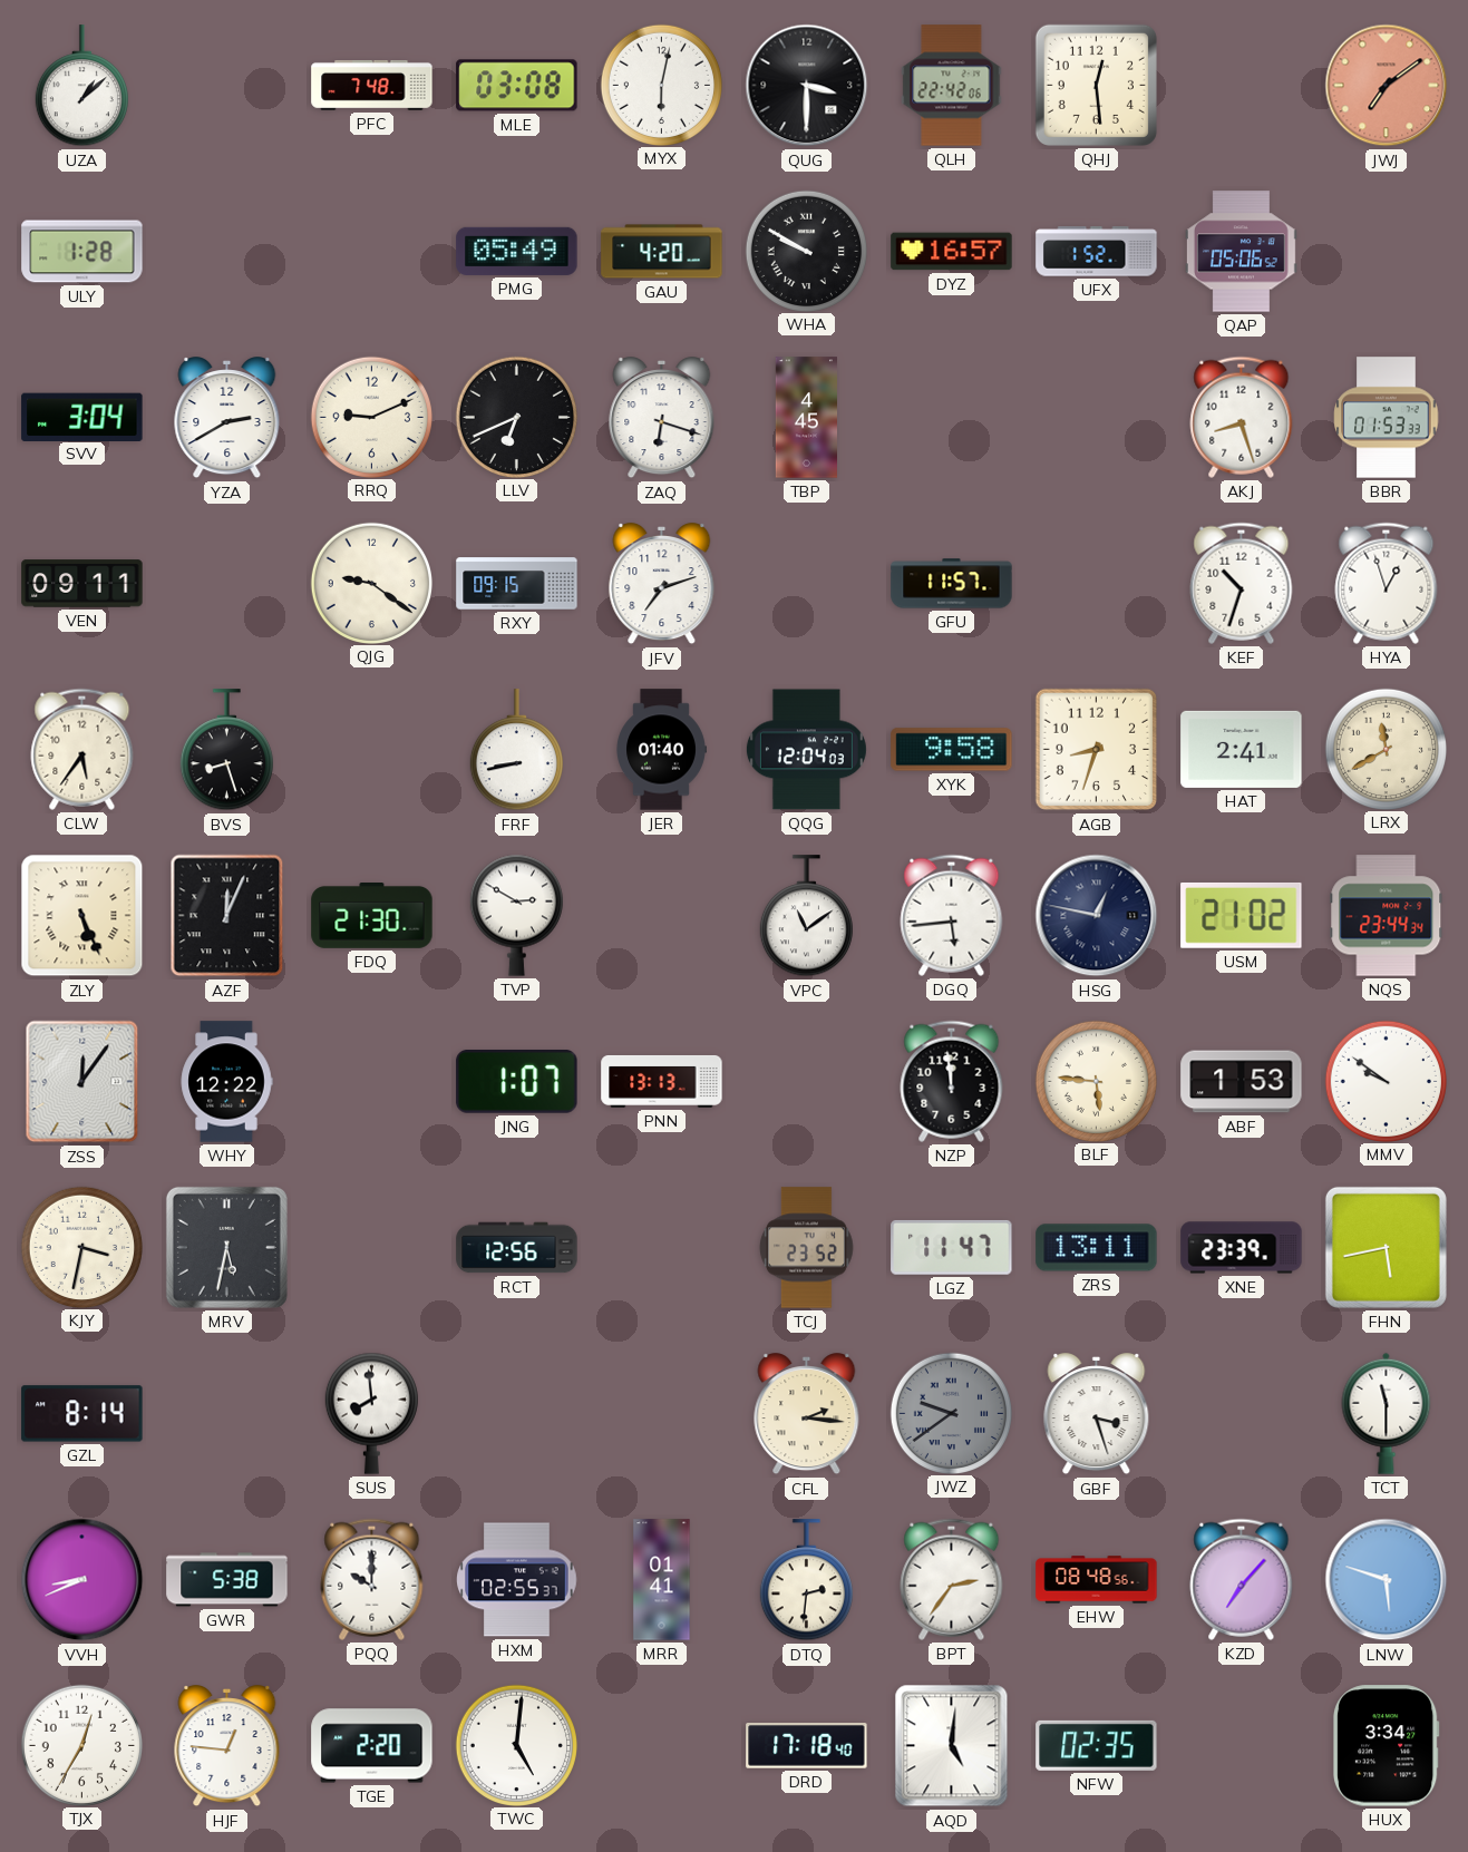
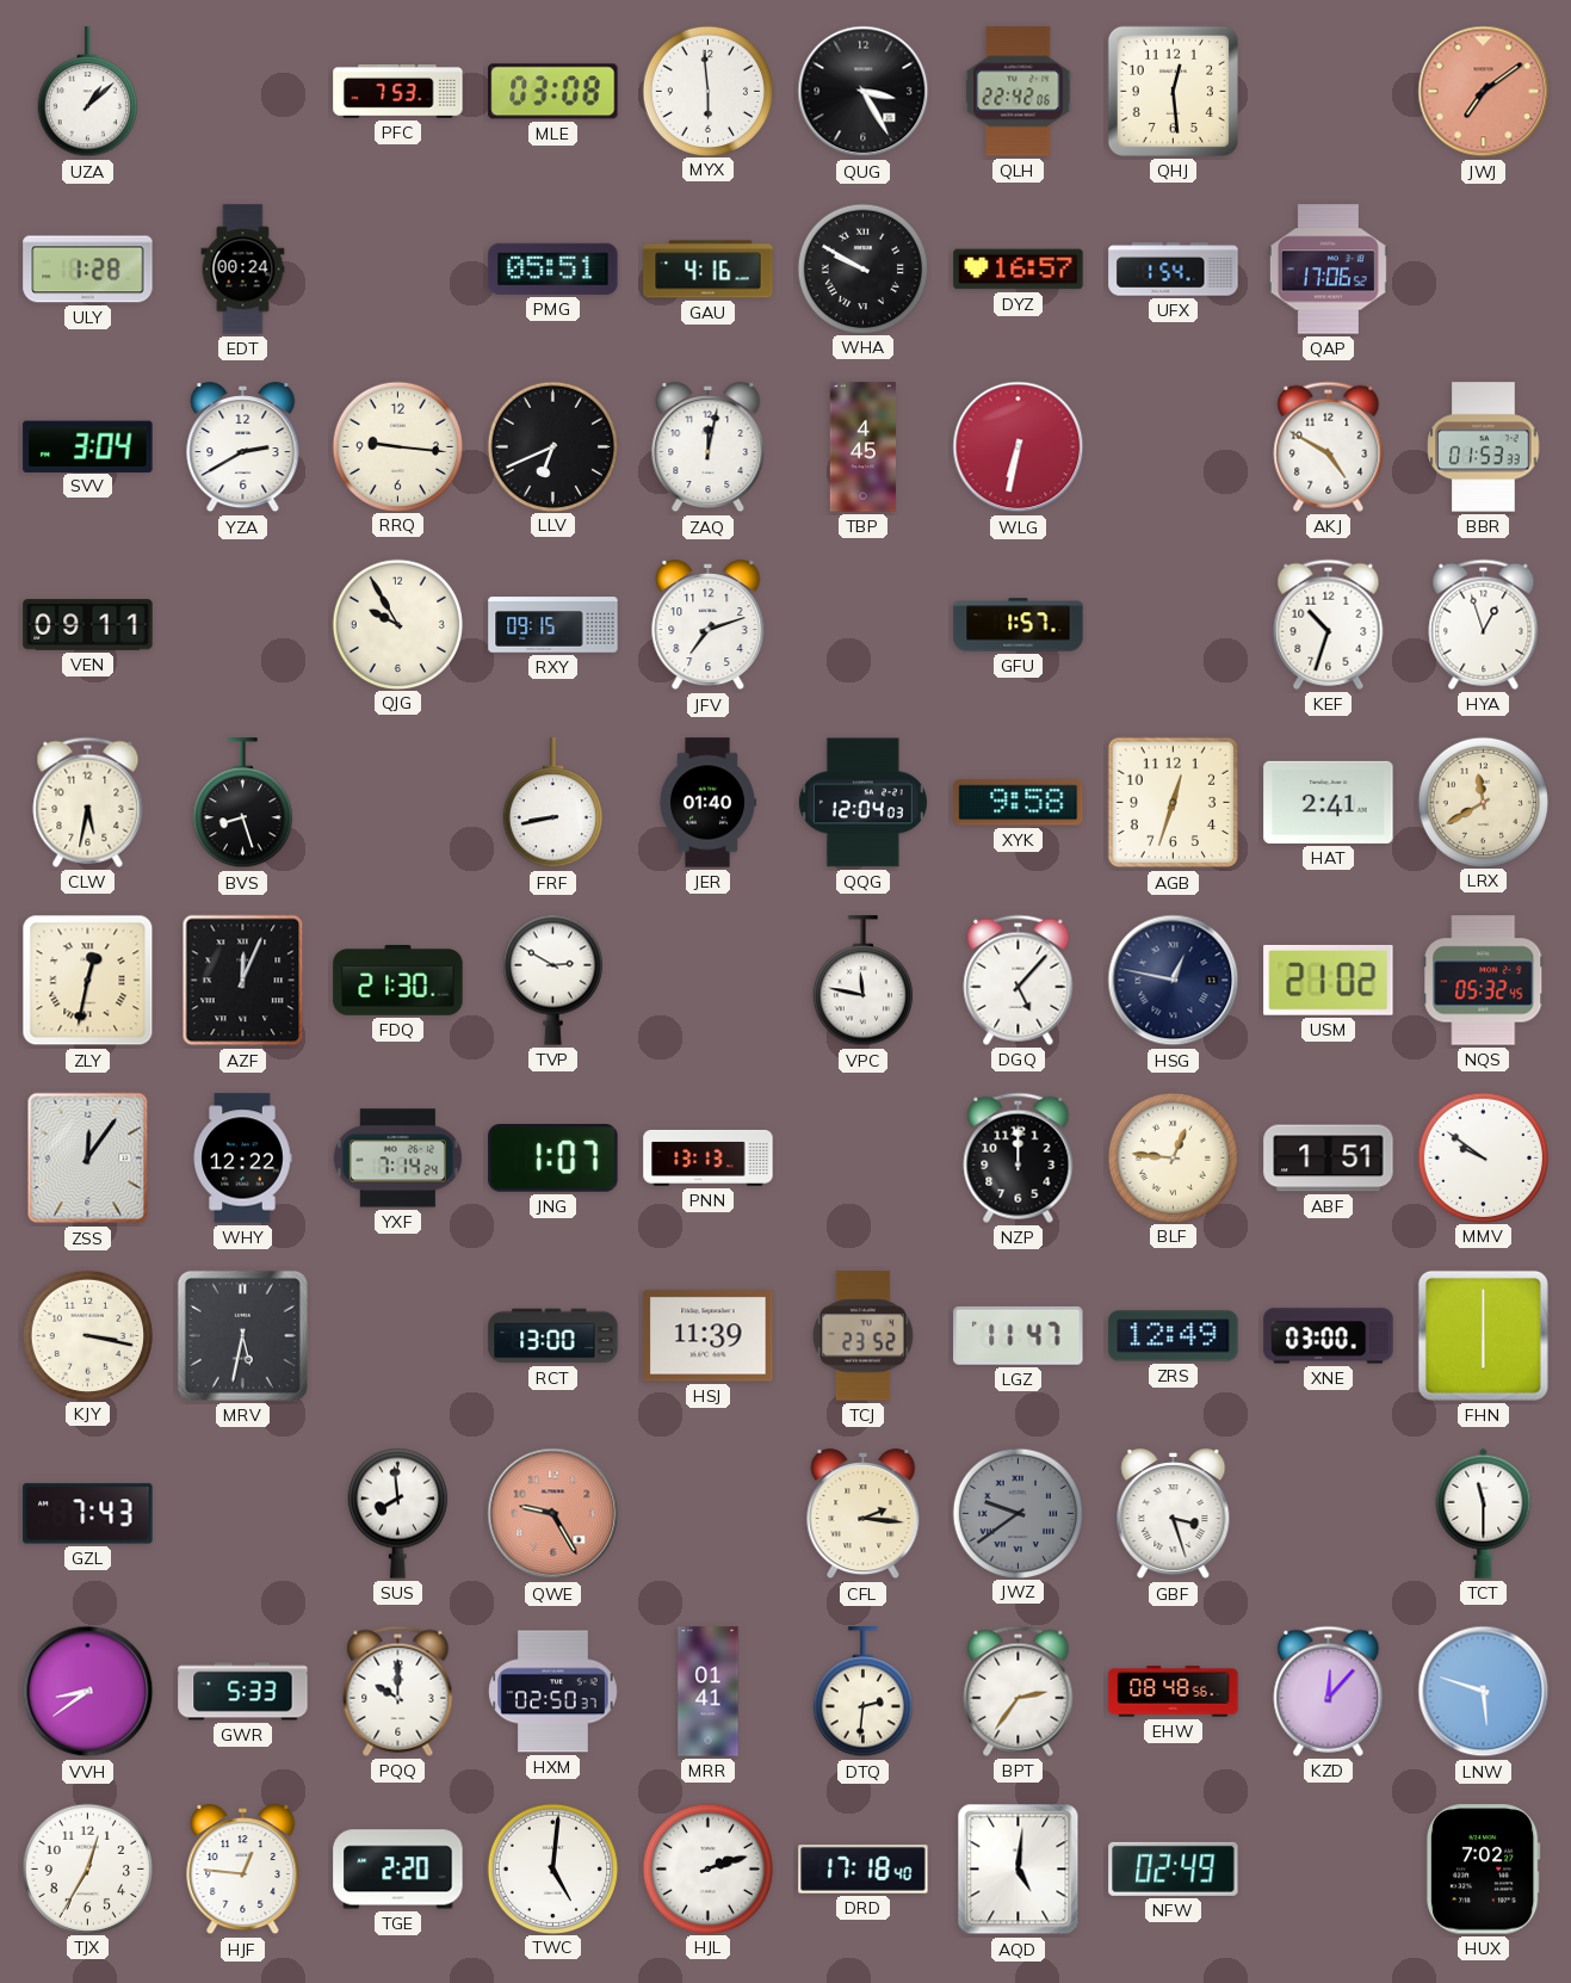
PFC: 7:48 -> 7:53 (398, 92)
MYX: 6:02 -> 5:59 (707, 91)
QUG: 3:30 -> 3:25 (864, 92)
EDT: none -> 00:24 (243, 270)
PMG: 05:49 -> 05:51 (553, 268)
GAU: 4:20 -> 4:16 (709, 270)
UFX: 1:52 -> 1:54 (1174, 270)
QAP: 05:06 -> 17:06 (1328, 270)
RRQ: 9:11 -> 9:16 (397, 446)
ZAQ: 6:18 -> 12:02 (709, 447)
WLG: none -> 6:32 (1019, 447)
AKJ: 8:27 -> 4:50 (1329, 446)
QJG: 9:21 -> 9:55 (397, 624)
GFU: 11:57 -> 1:57 (1019, 625)
CLW: 5:36 -> 5:32 (88, 802)
AGB: 8:33 -> 12:33 (1174, 803)
ZLY: 5:26 -> 12:32 (88, 981)
VPC: 11:09 -> 11:47 (862, 981)
DGQ: 5:44 -> 5:07 (1019, 980)
NQS: 23:44 -> 05:32 (1484, 981)
YXF: none -> 7:14 (397, 1159)
NZP: 11:59 -> 12:00 (1019, 1157)
BLF: 5:46 -> 12:46 (1173, 1157)
ABF: 1:53 -> 1:51 (1329, 1159)
KJY: 3:32 -> 3:17 (87, 1335)
RCT: 12:56 -> 13:00 (553, 1336)
HSJ: none -> 11:39 (709, 1336)
ZRS: 13:11 -> 12:49 (1174, 1336)
XNE: 23:39 -> 03:00 (1329, 1336)
FHN: 5:43 -> 6:00 (1483, 1335)
GZL: 8:14 -> 7:43 (88, 1514)
QWE: none -> 9:25 (553, 1514)
VVH: 8:41 -> 8:39 (88, 1692)
GWR: 5:38 -> 5:33 (243, 1692)
HXM: 02:55 -> 02:50 (553, 1692)
KZD: 7:07 -> 12:07 (1329, 1691)
HJL: none -> 2:12 (707, 1868)
NFW: 02:35 -> 02:49 (1174, 1868)
HUX: 3:34 -> 7:02 (1483, 1870)
